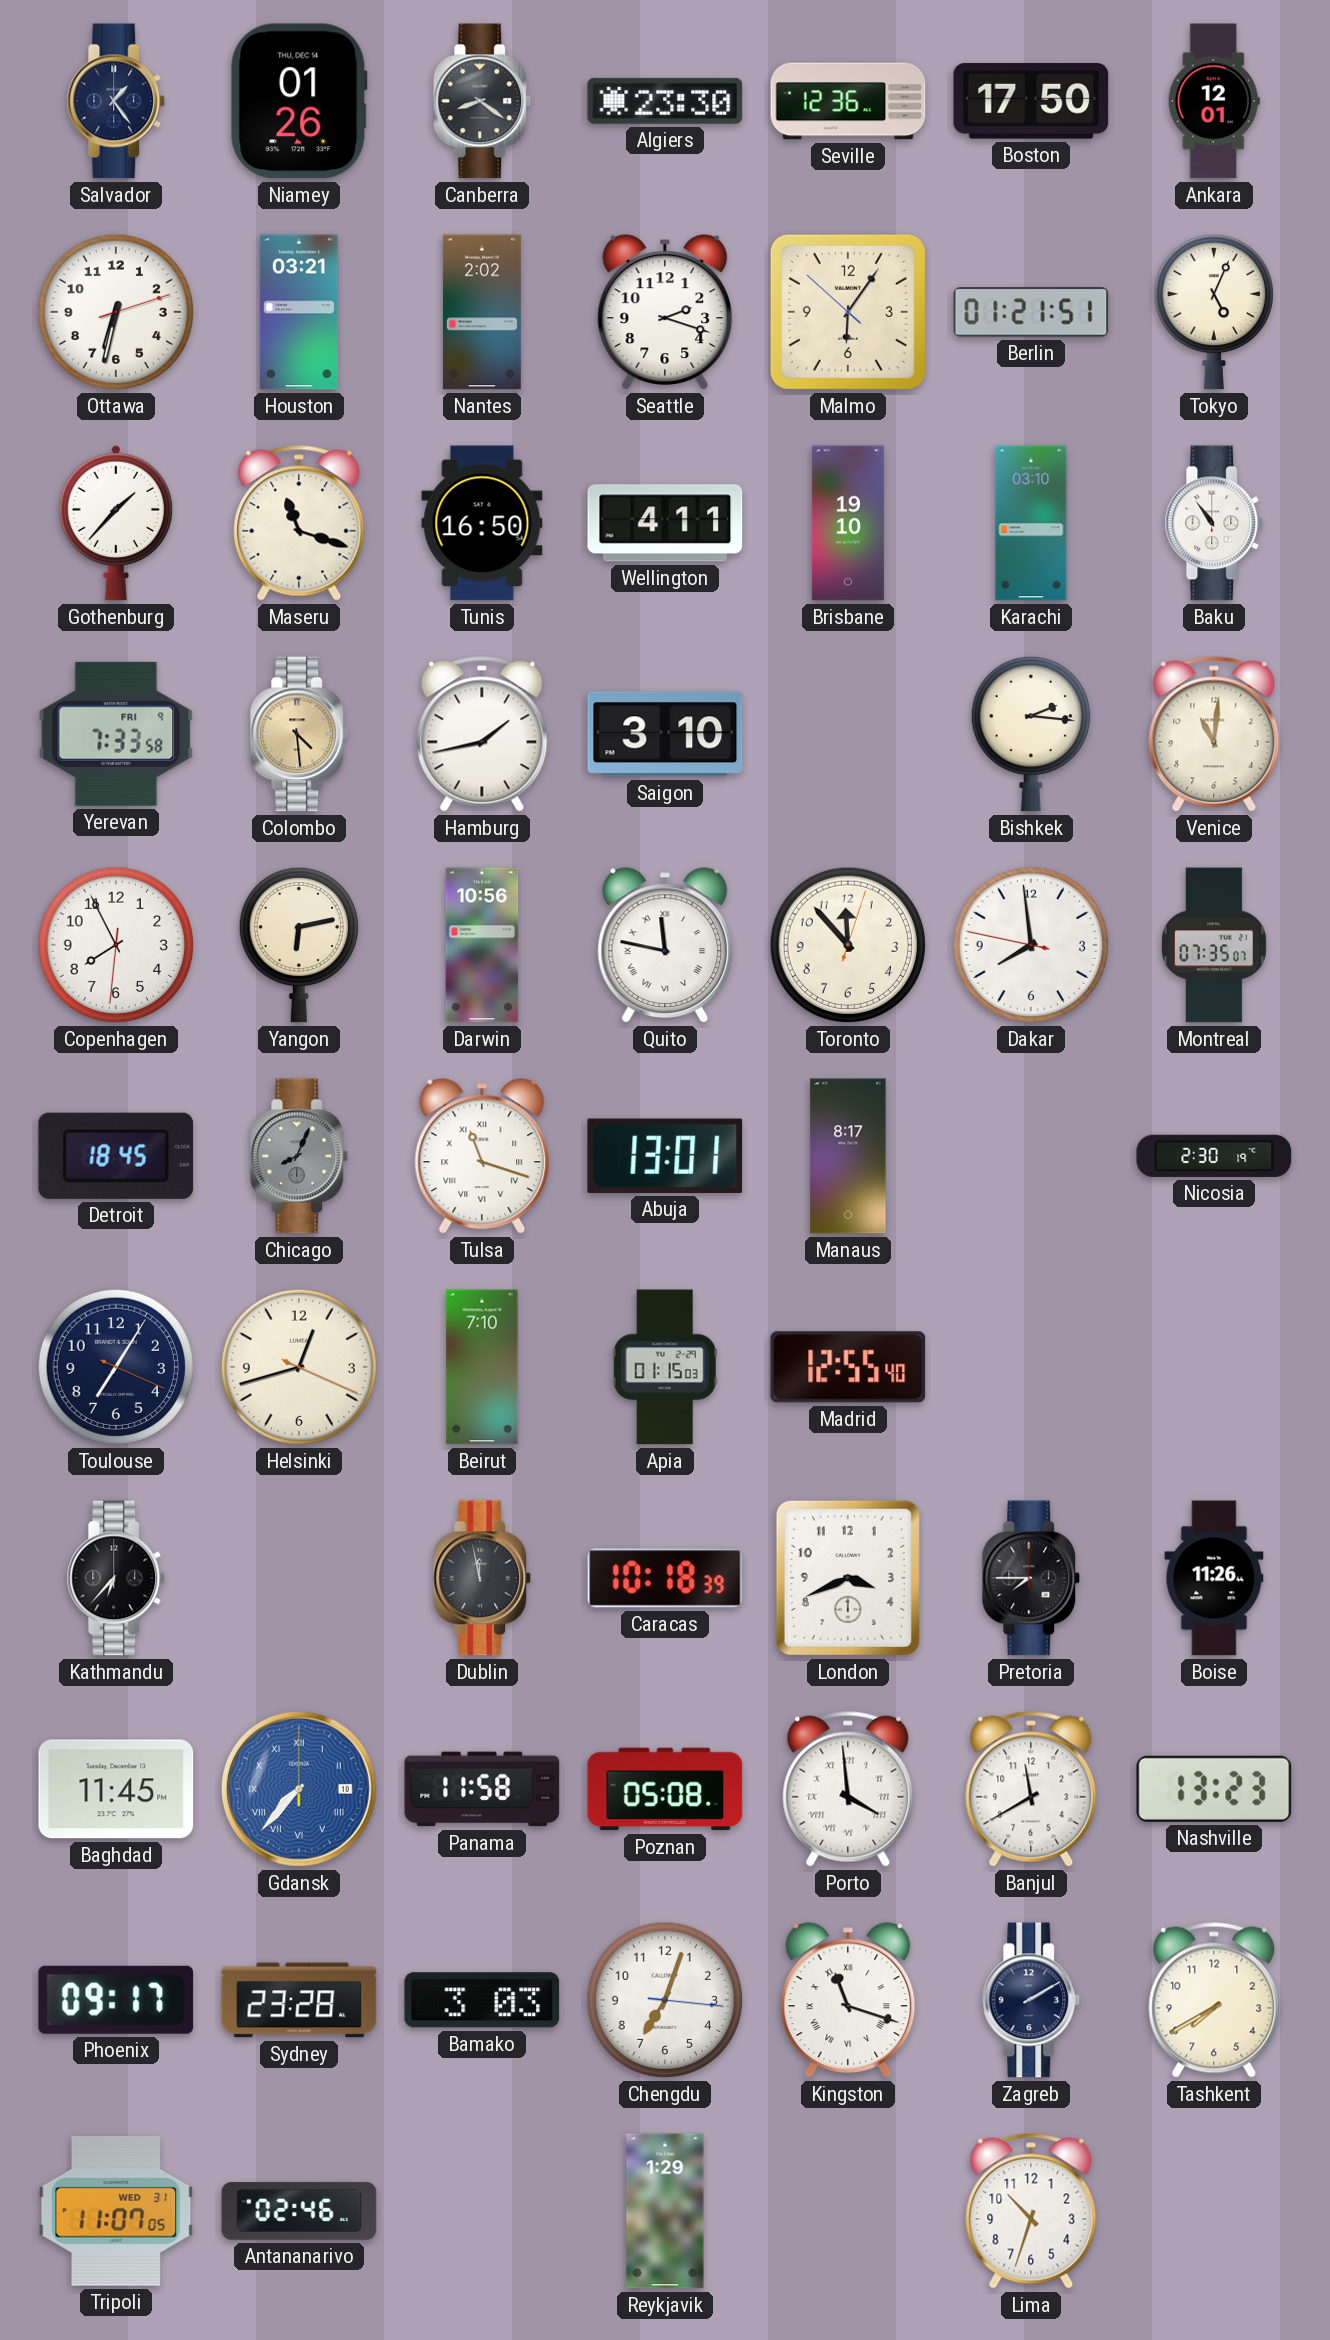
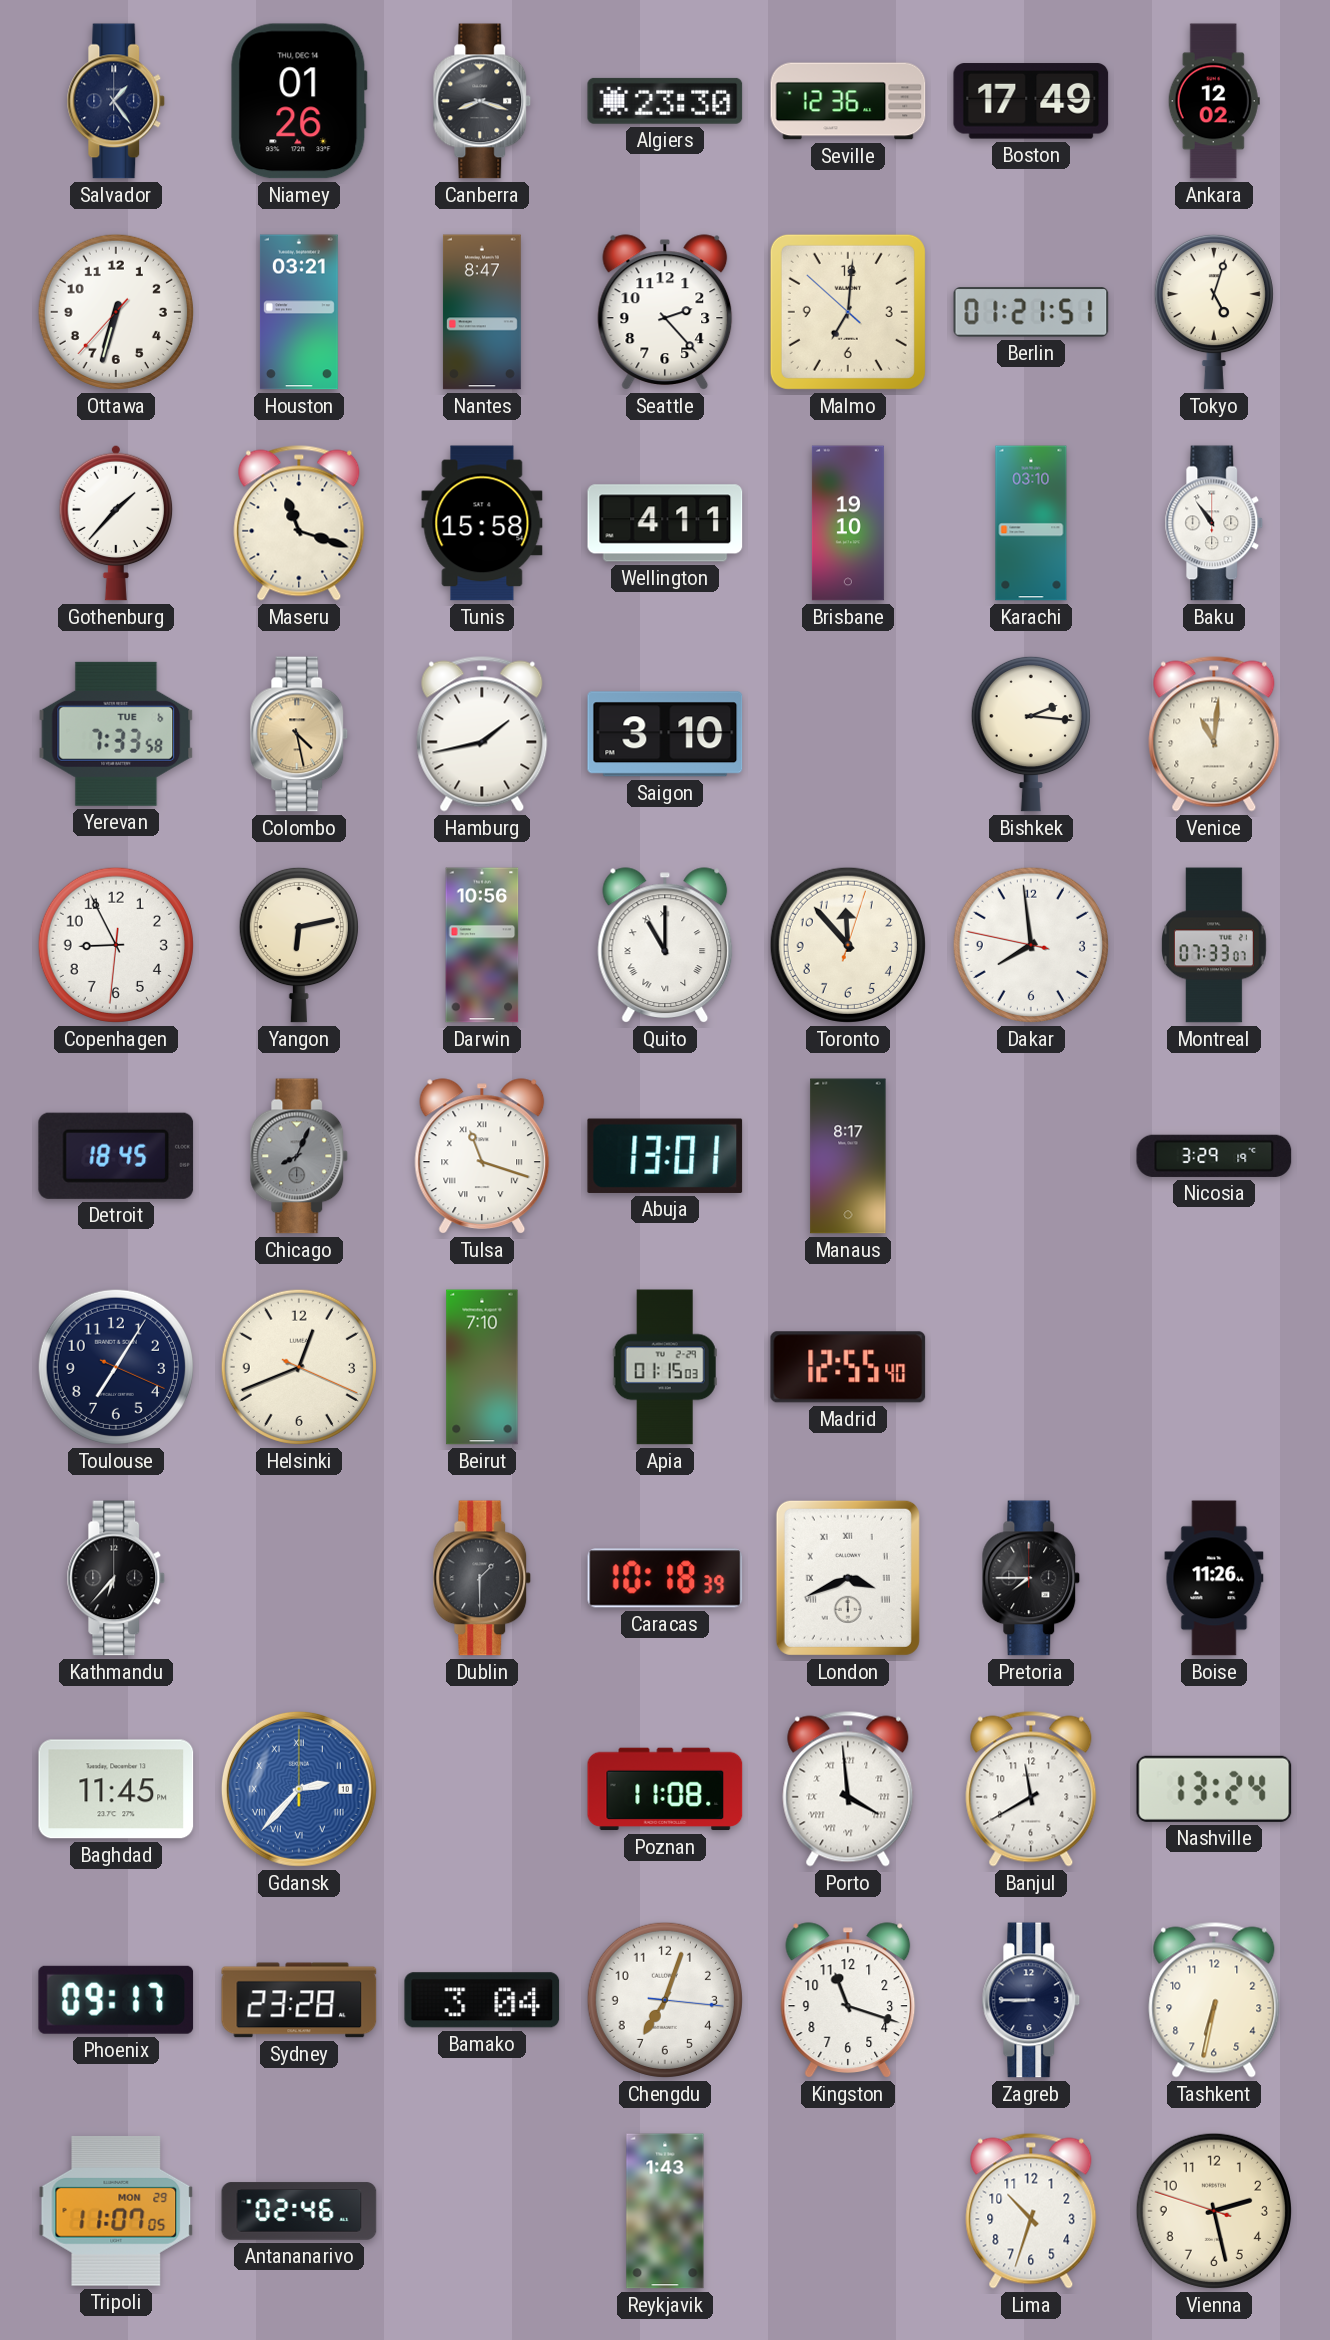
Canberra: 8:21 -> 8:18 (482, 101)
Boston: 17:50 -> 17:49 (1031, 101)
Ankara: 12:01 -> 12:02 (1214, 101)
Ottawa: 6:32:12 -> 6:32:37 (116, 312)
Nantes: 2:02 -> 8:47 (482, 312)
Seattle: 2:18 -> 2:23 (665, 312)
Malmo: 6:05 -> 7:00 (848, 312)
Tokyo: 5:04 -> 5:03 (1214, 312)
Tunis: 16:50 -> 15:58 (482, 523)
Yerevan date: FRI 9 -> TUE 6 (116, 734)
Colombo: 4:29 -> 4:28 (299, 734)
Copenhagen: 7:55 -> 8:55 (116, 945)
Quito: 11:47 -> 11:00 (665, 945)
Montreal: 07:35 -> 07:33 (1215, 945)
Nicosia: 2:30 -> 3:29 (1214, 1156)
Helsinki: 12:42 -> 12:41 (299, 1367)
Dublin: 11:58 -> 1:30 (482, 1578)
London numerals: Arabic -> Roman (848, 1578)
Gdansk: 7:37 -> 2:37 (299, 1789)
Panama: 11:58 -> none (482, 1789)
Poznan: 05:08 -> 11:08 (665, 1789)
Nashville: 13:23 -> 13:24 (1214, 1789)
Bamako: 3:03 -> 3:04 (482, 2000)
Kingston numerals: Roman -> Arabic (848, 2000)
Zagreb: 2:10 -> 8:45 (1031, 2000)
Tashkent: 7:40 -> 6:32 (1214, 2000)
Tripoli date: WED 31 -> MON 29 (116, 2211)
Reykjavik: 1:29 -> 1:43 (665, 2211)
Vienna: none -> 2:27 (1214, 2211)
